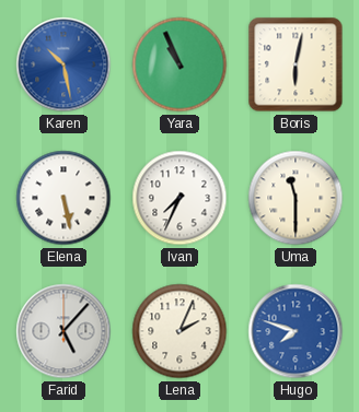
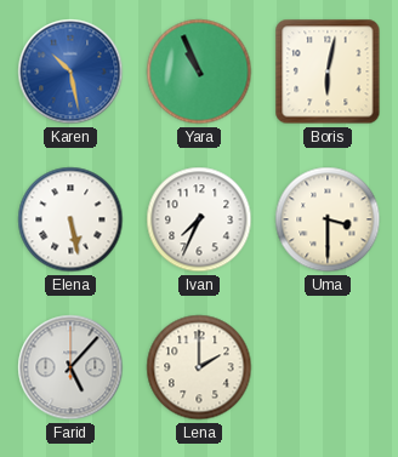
Uma: 11:30 -> 3:30 (328, 219)
Lena: 2:04 -> 2:00 (199, 367)
Hugo: 7:48 -> none (296, 331)
